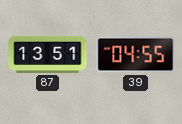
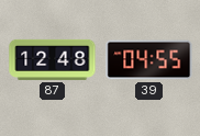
87: 13:51 -> 12:48 (53, 59)
